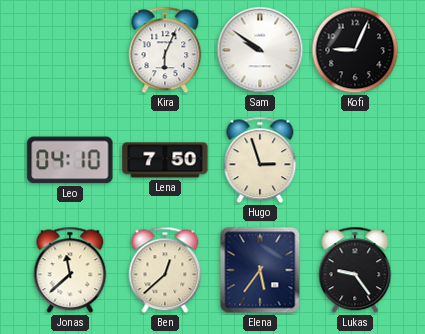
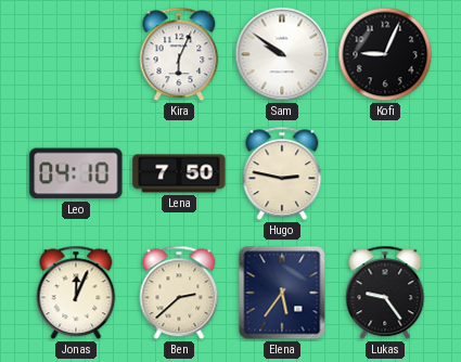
Hugo: 2:57 -> 2:47 (282, 173)
Jonas: 11:38 -> 12:04 (76, 293)
Ben: 12:38 -> 2:38 (179, 293)
